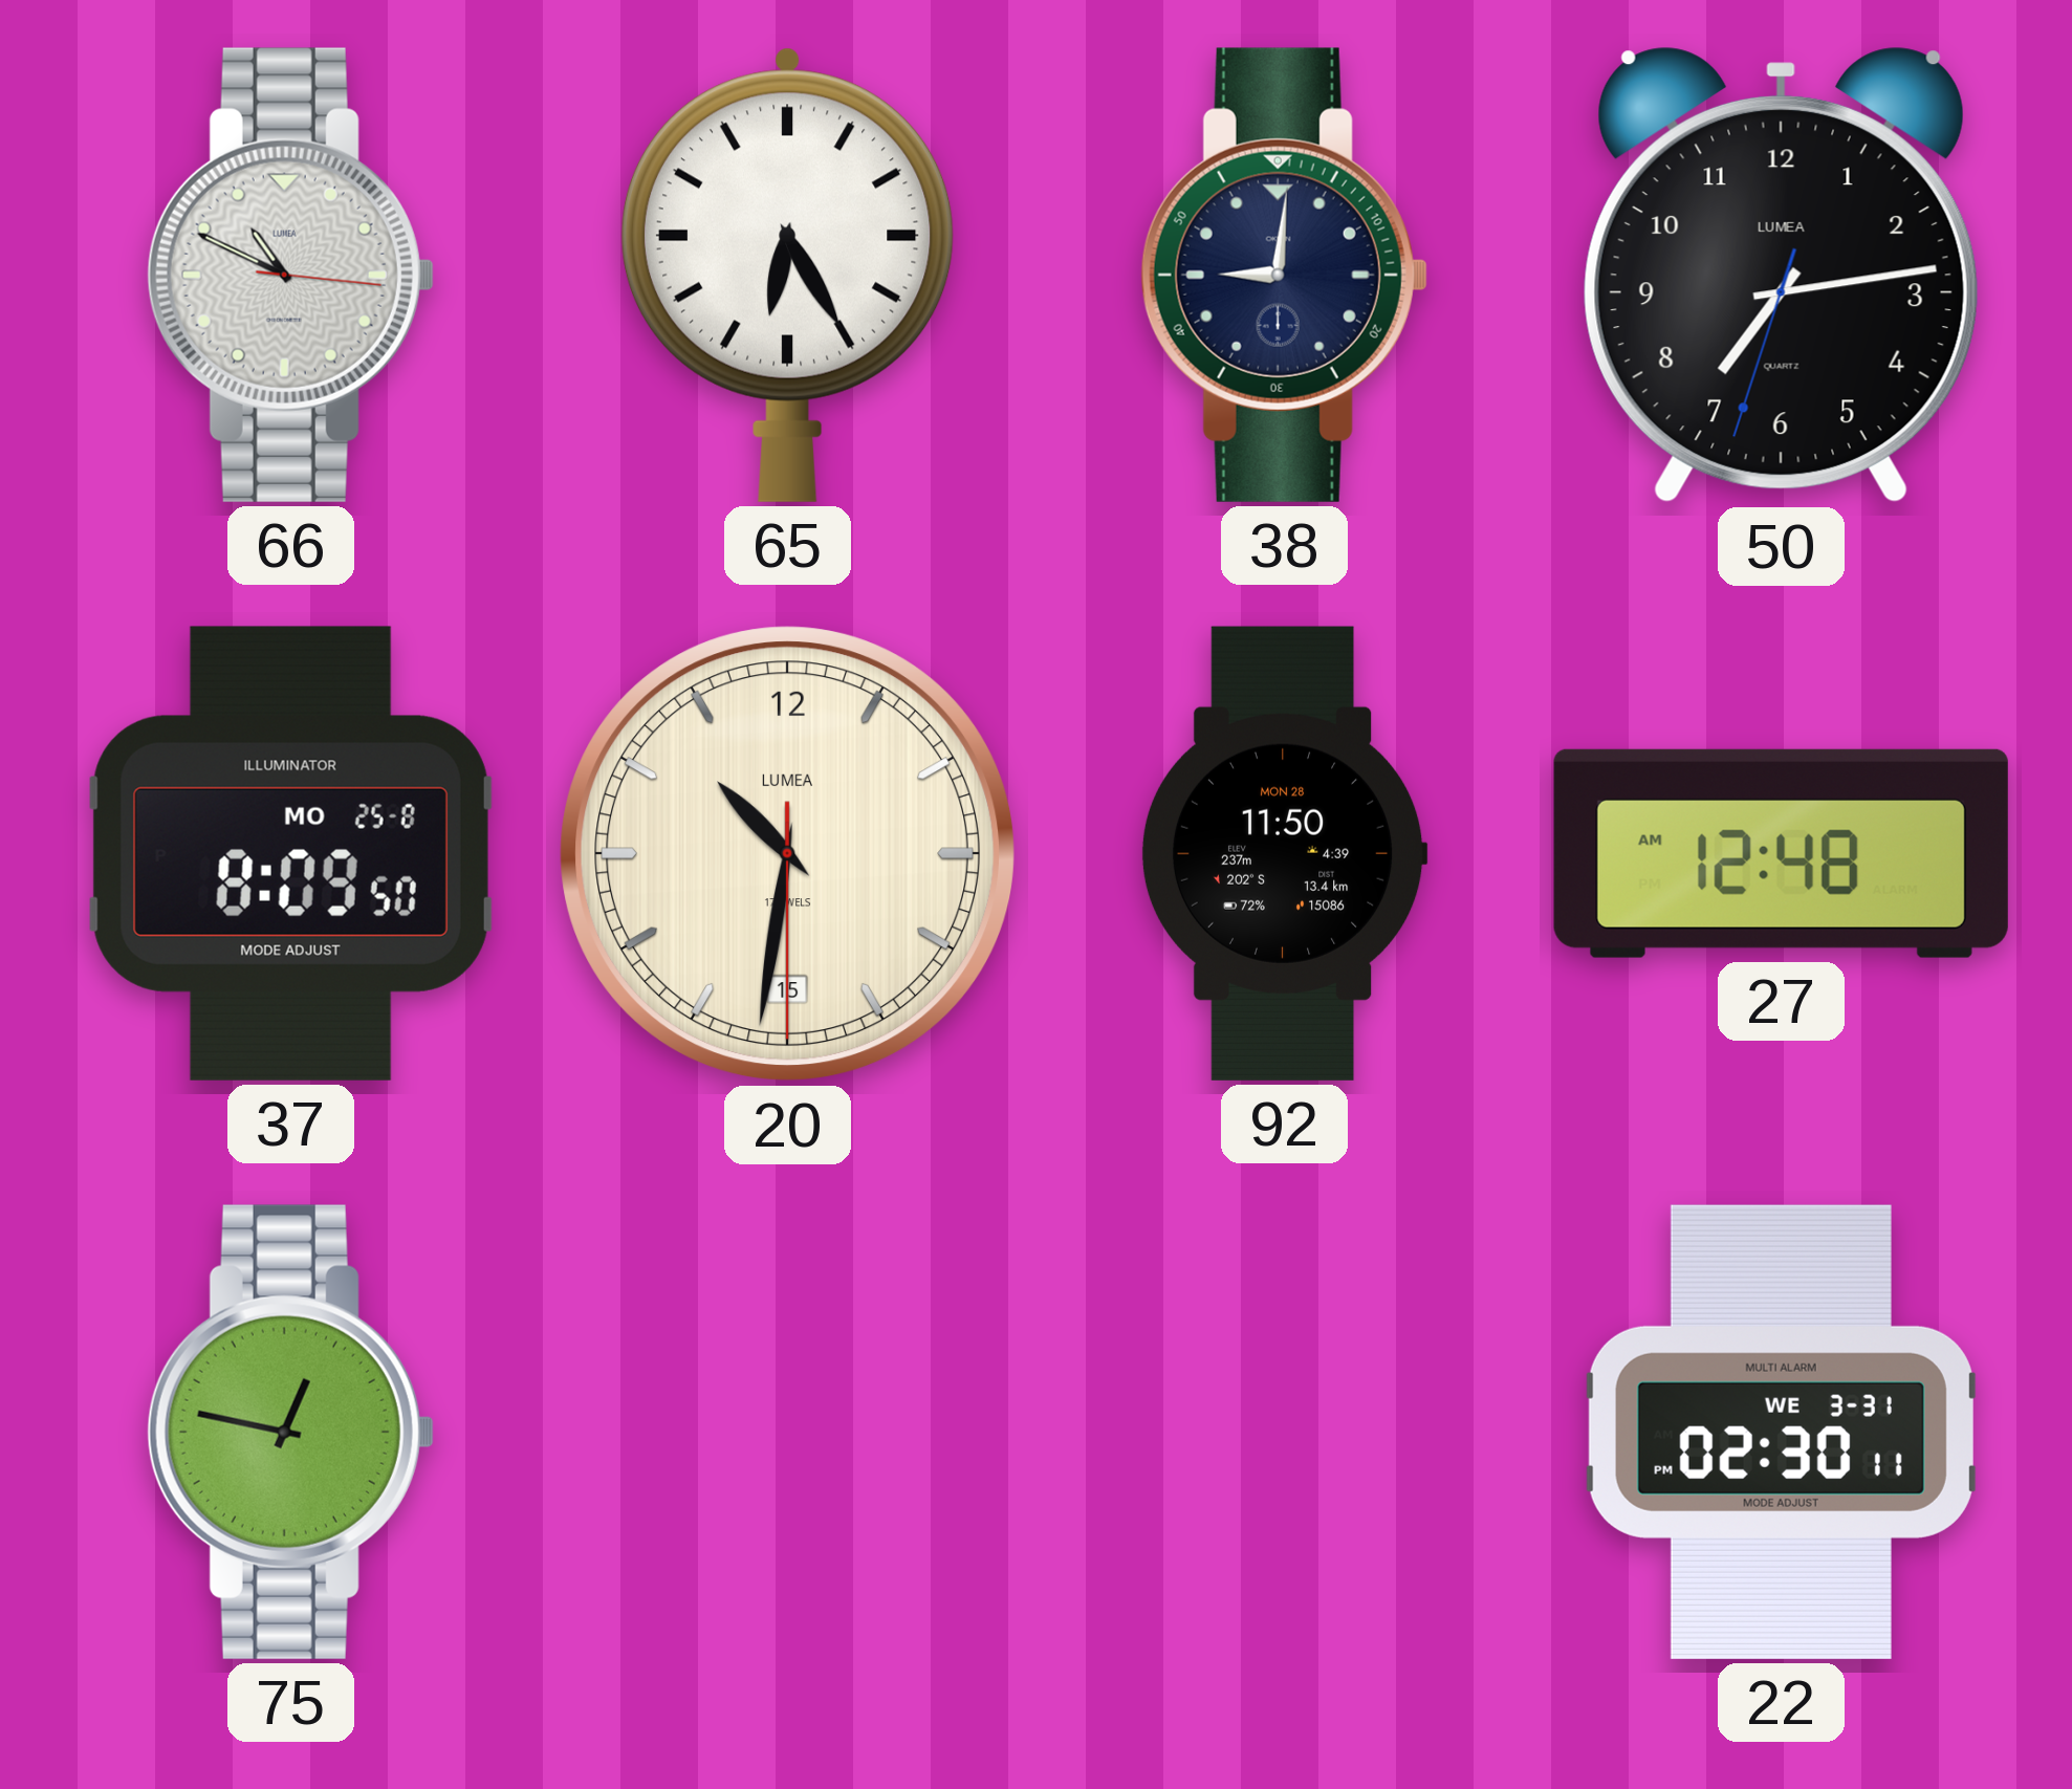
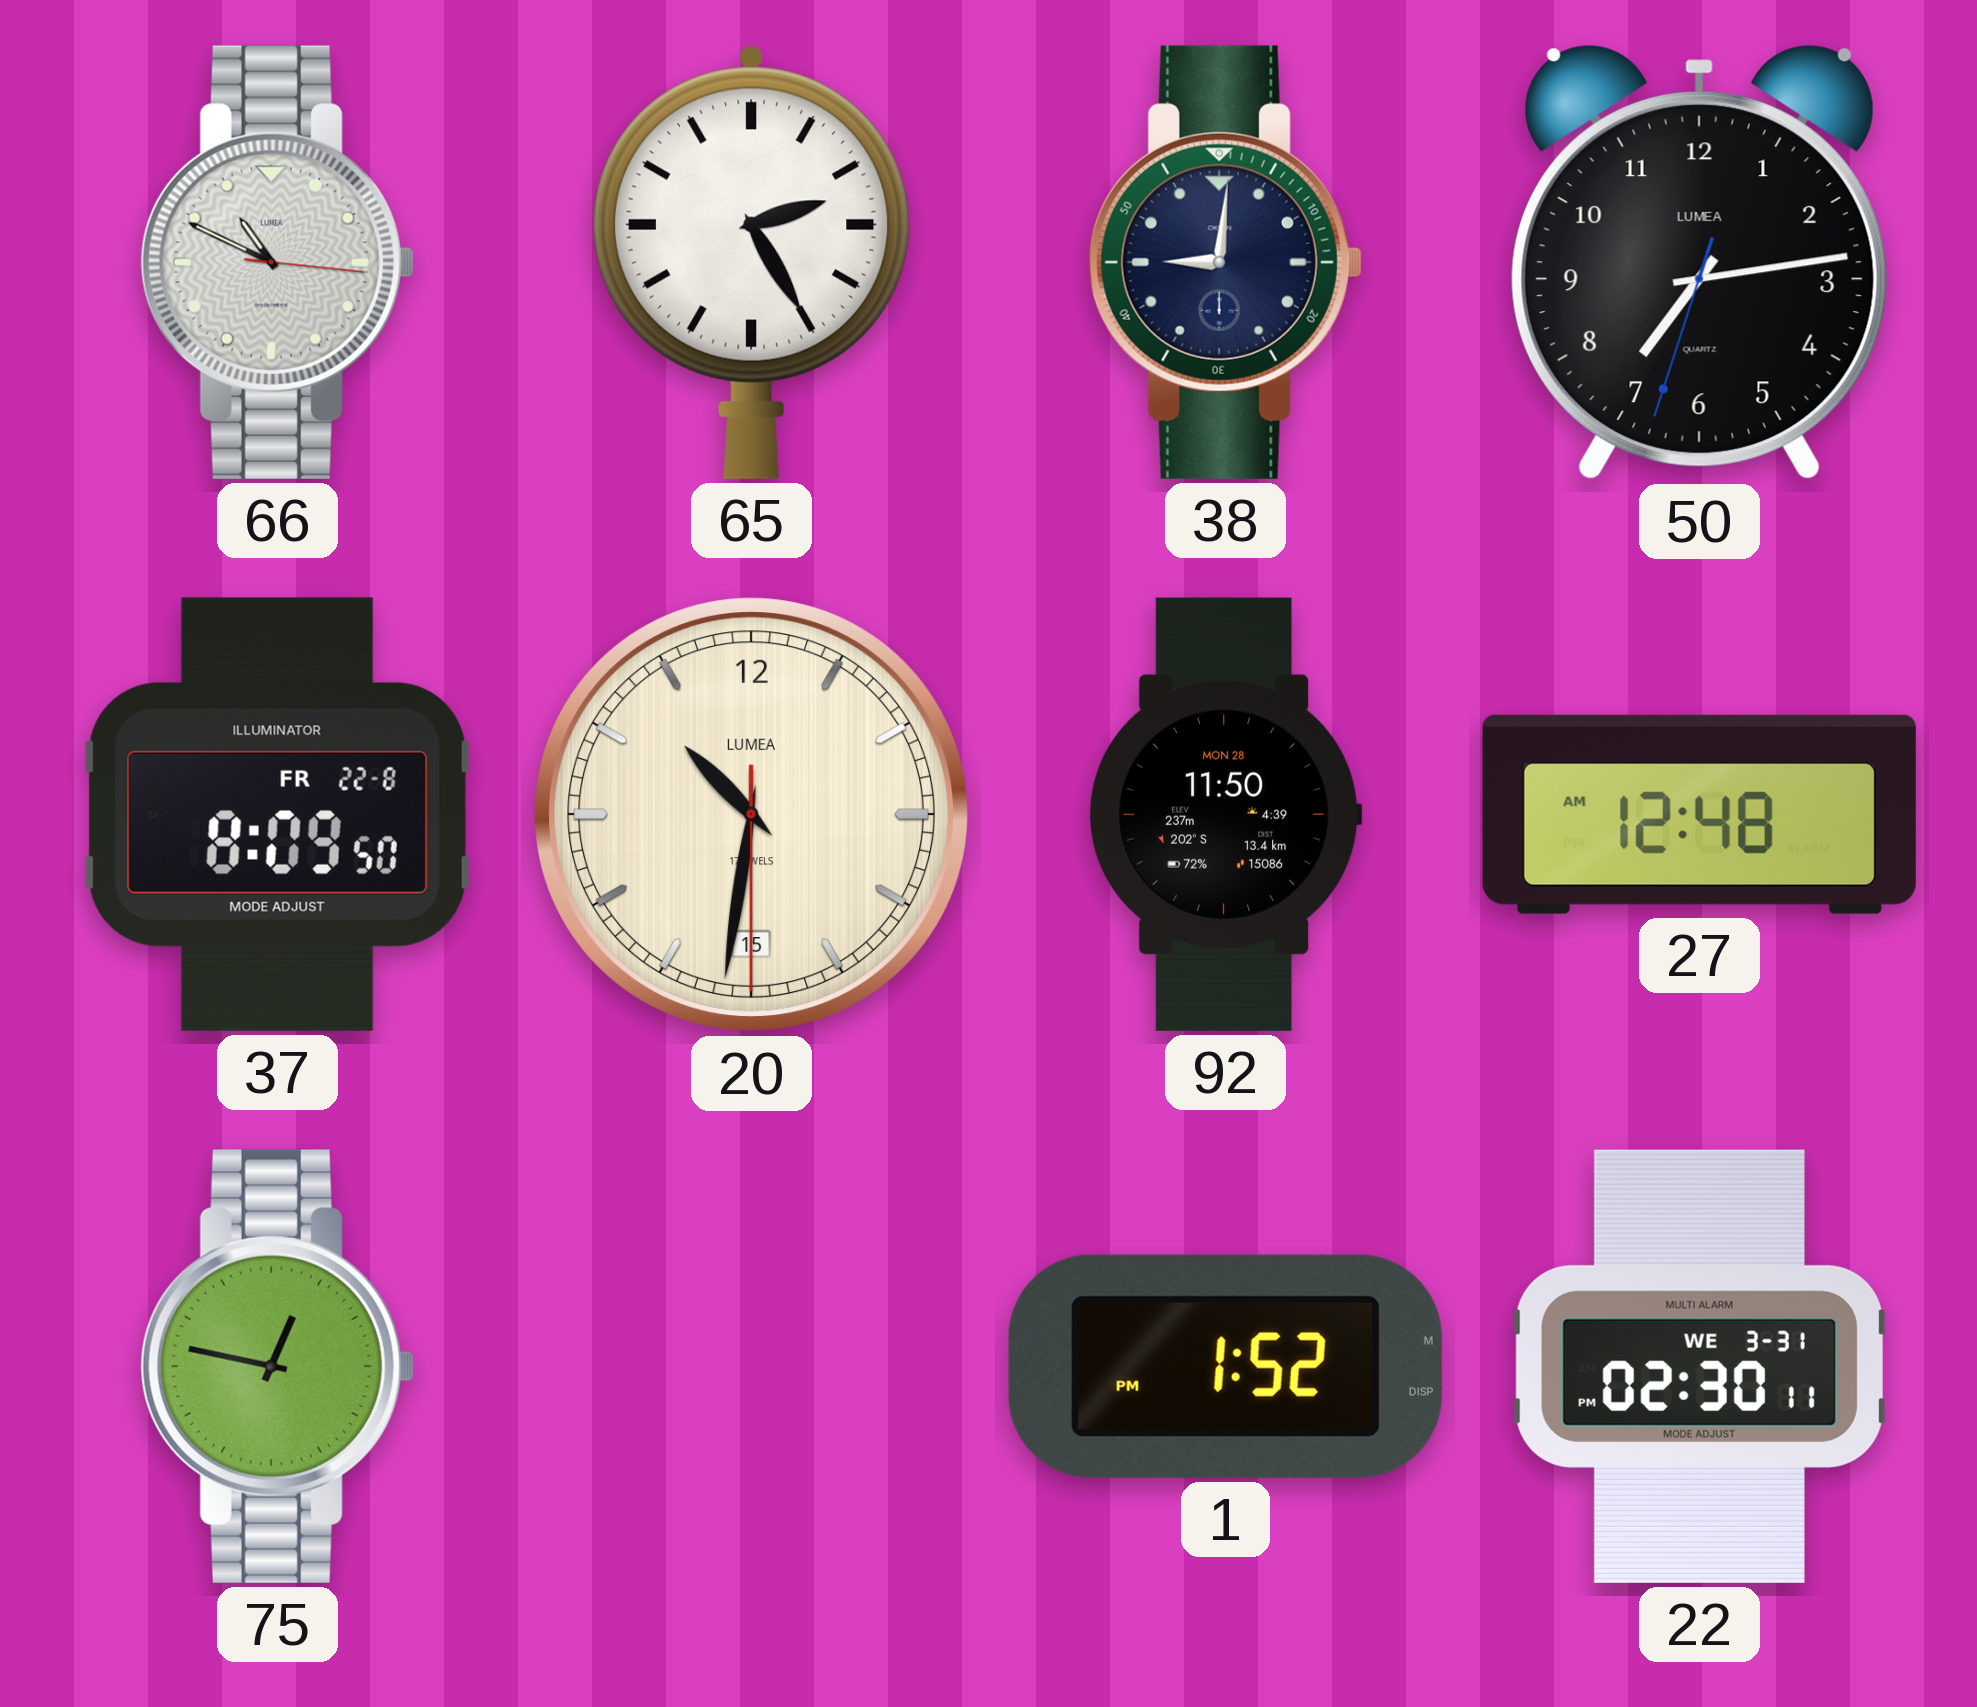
65: 6:25 -> 2:25 (751, 262)
37 date: MO 25-8 -> FR 22-8 (277, 814)
1: none -> 1:52 (1225, 1366)
